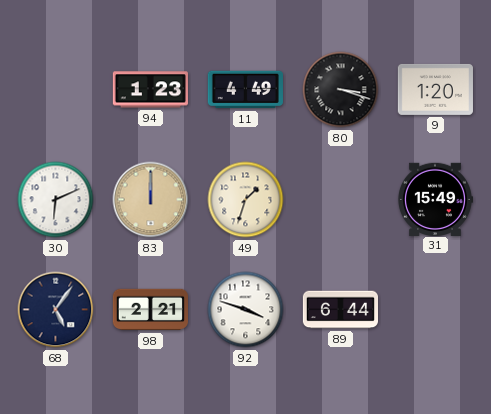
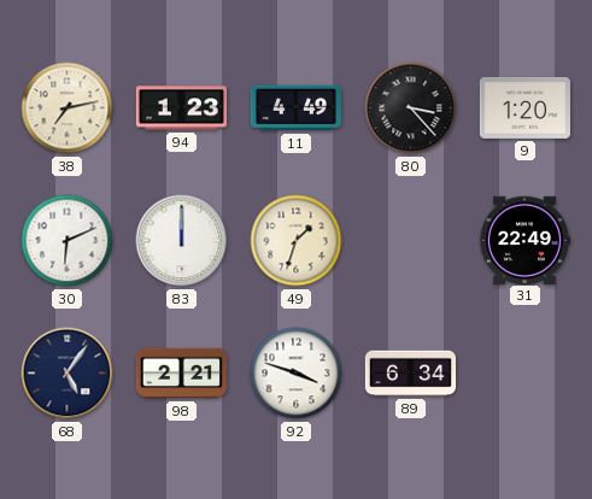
38: none -> 7:13 (68, 108)
80: 3:18 -> 3:23 (411, 108)
83 dial: champagne -> white (182, 241)
31: 15:49 -> 22:49 (524, 240)
89: 6:44 -> 6:34 (410, 374)
